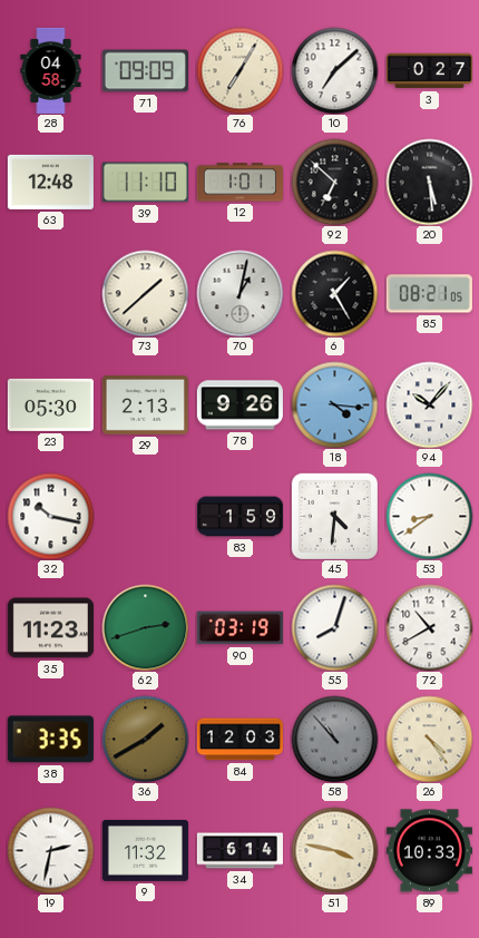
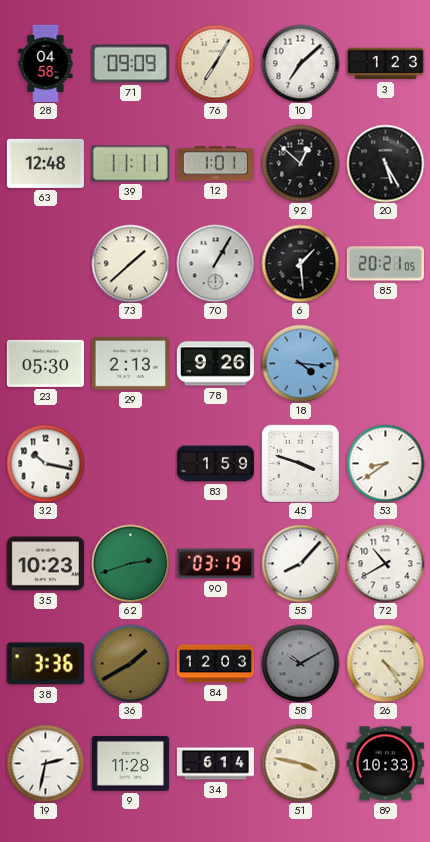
3: 0:27 -> 1:23 (385, 64)
39: 11:10 -> 11:11 (130, 164)
92: 6:52 -> 12:52 (300, 163)
20: 5:29 -> 5:25 (385, 163)
70: 1:02 -> 1:05 (215, 263)
6: 1:25 -> 1:29 (300, 263)
85: 08:21 -> 20:21 (385, 264)
94: 10:07 -> none (429, 404)
45: 4:31 -> 3:48 (300, 463)
35: 11:23 -> 10:23 (45, 564)
55: 8:03 -> 8:07 (300, 563)
38: 3:35 -> 3:36 (45, 664)
58: 10:53 -> 10:10 (300, 663)
9: 11:32 -> 11:28 (130, 763)
